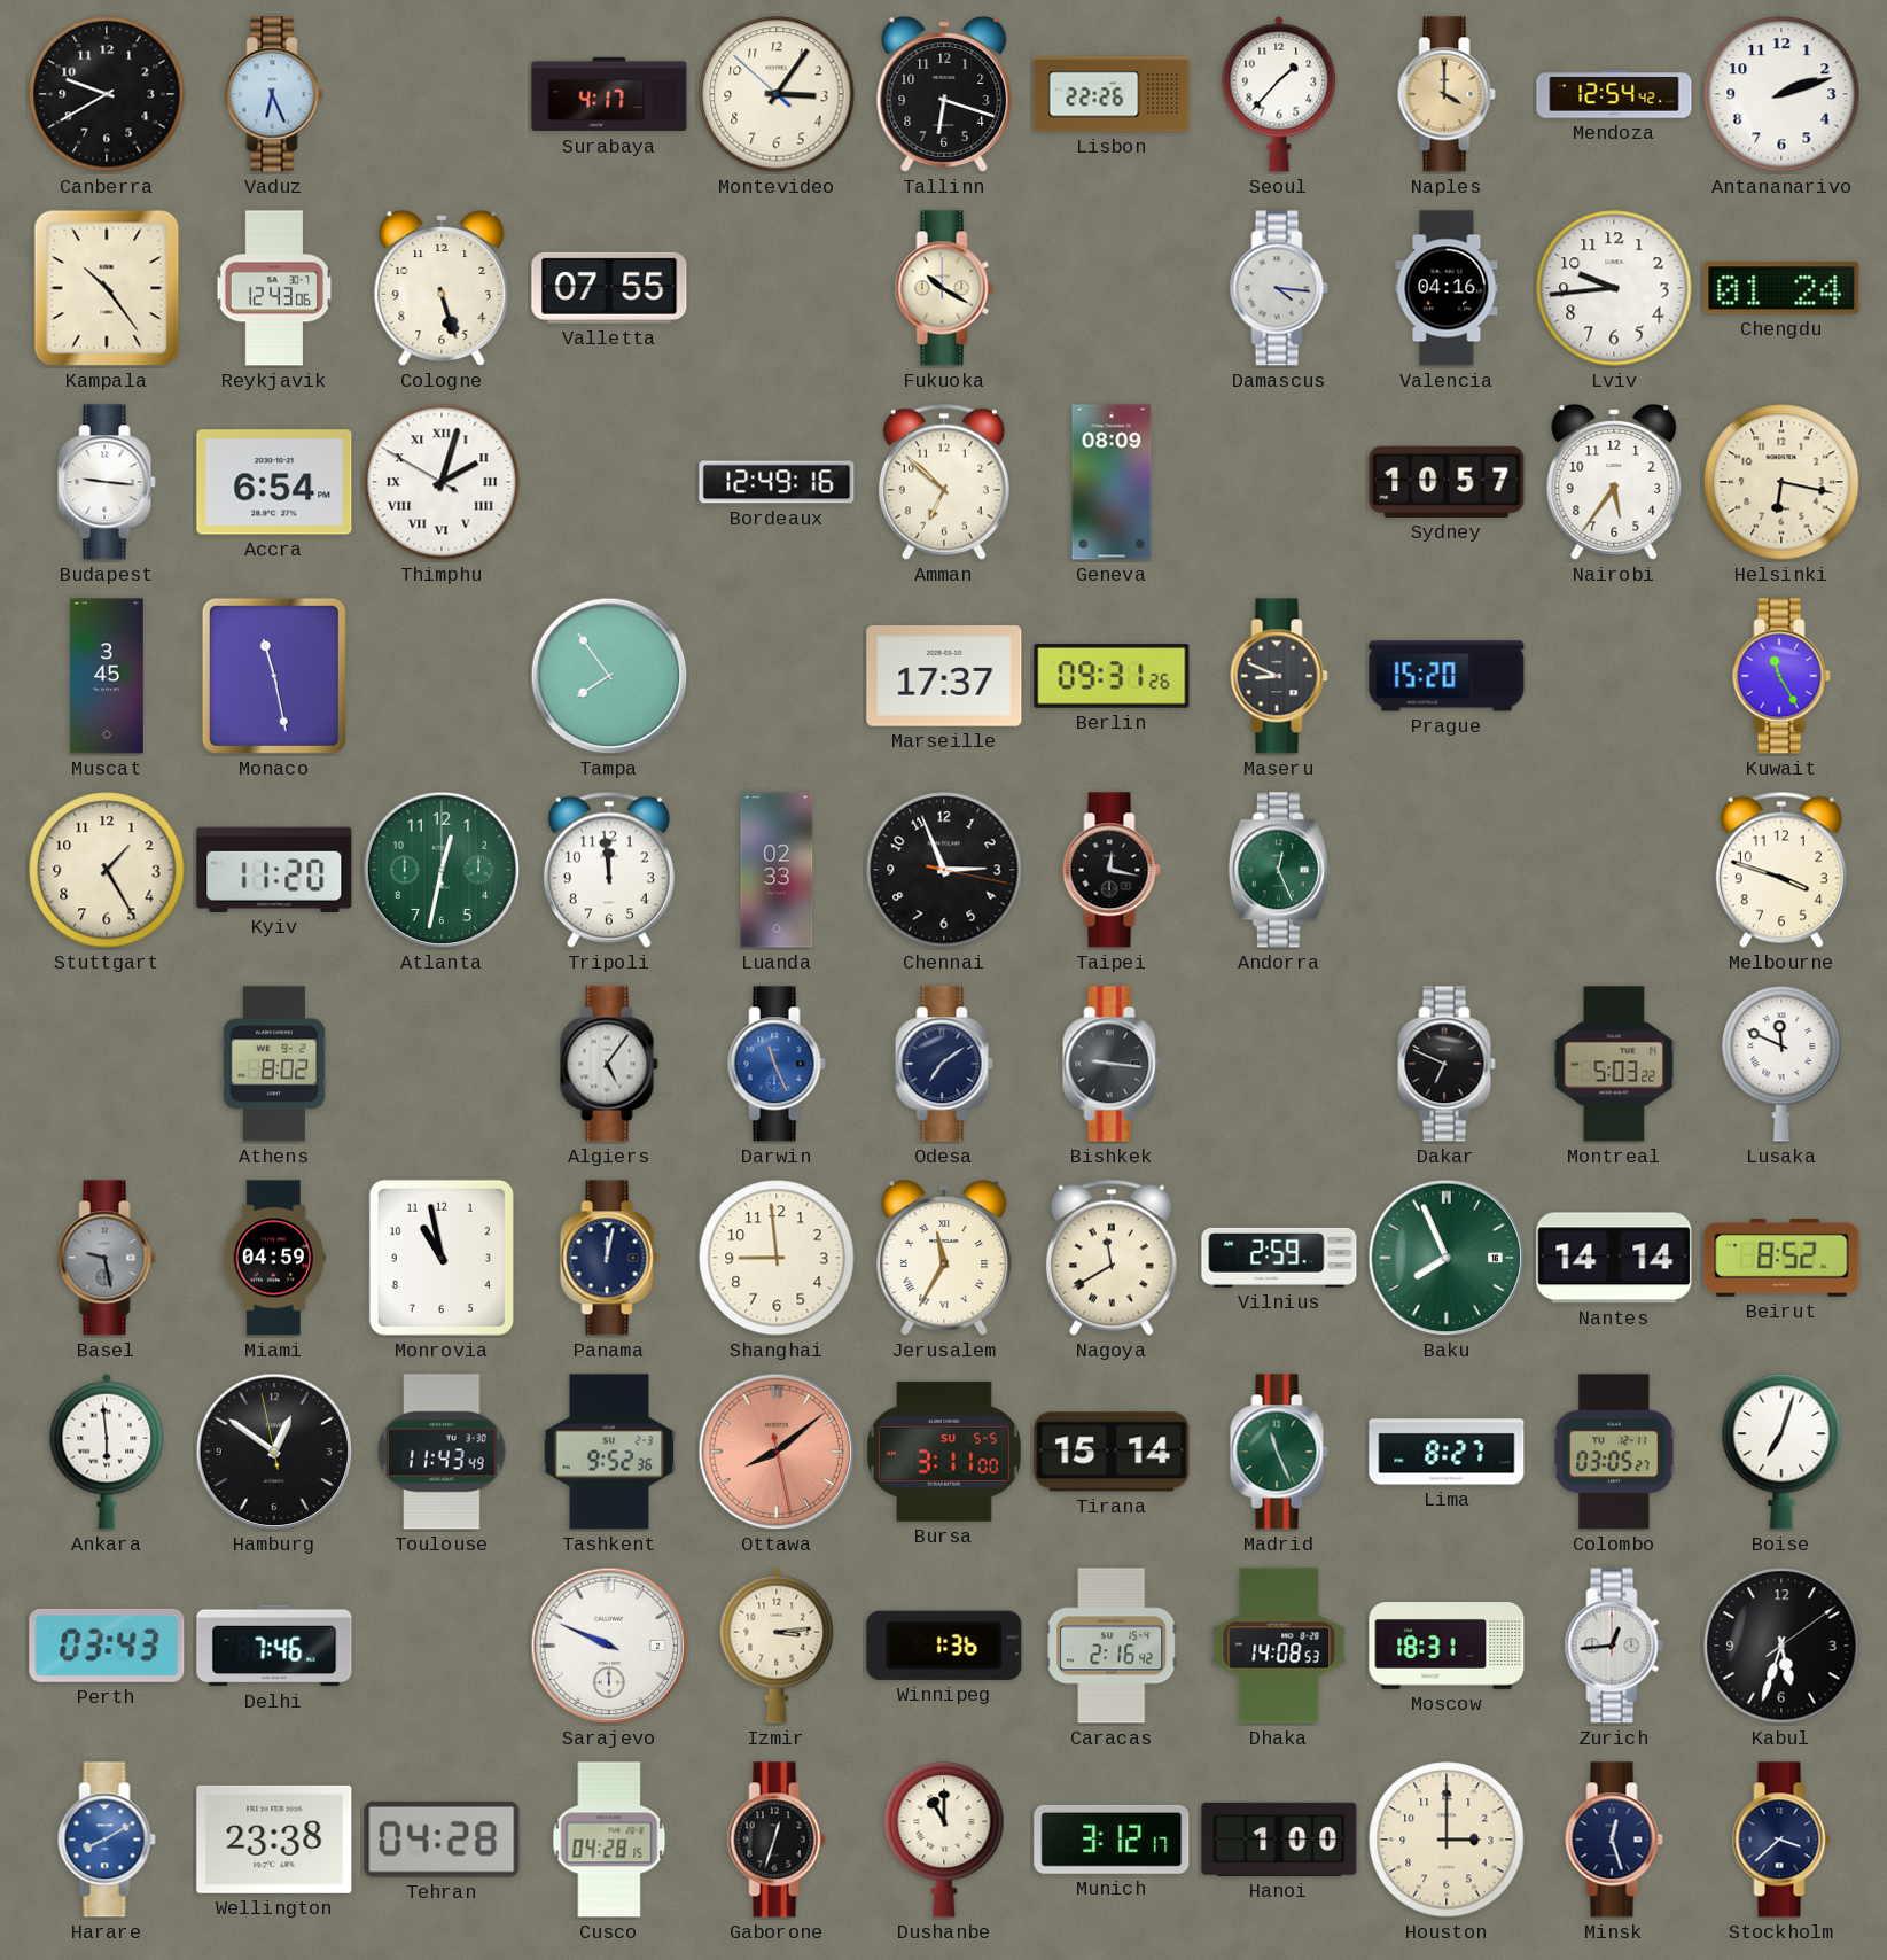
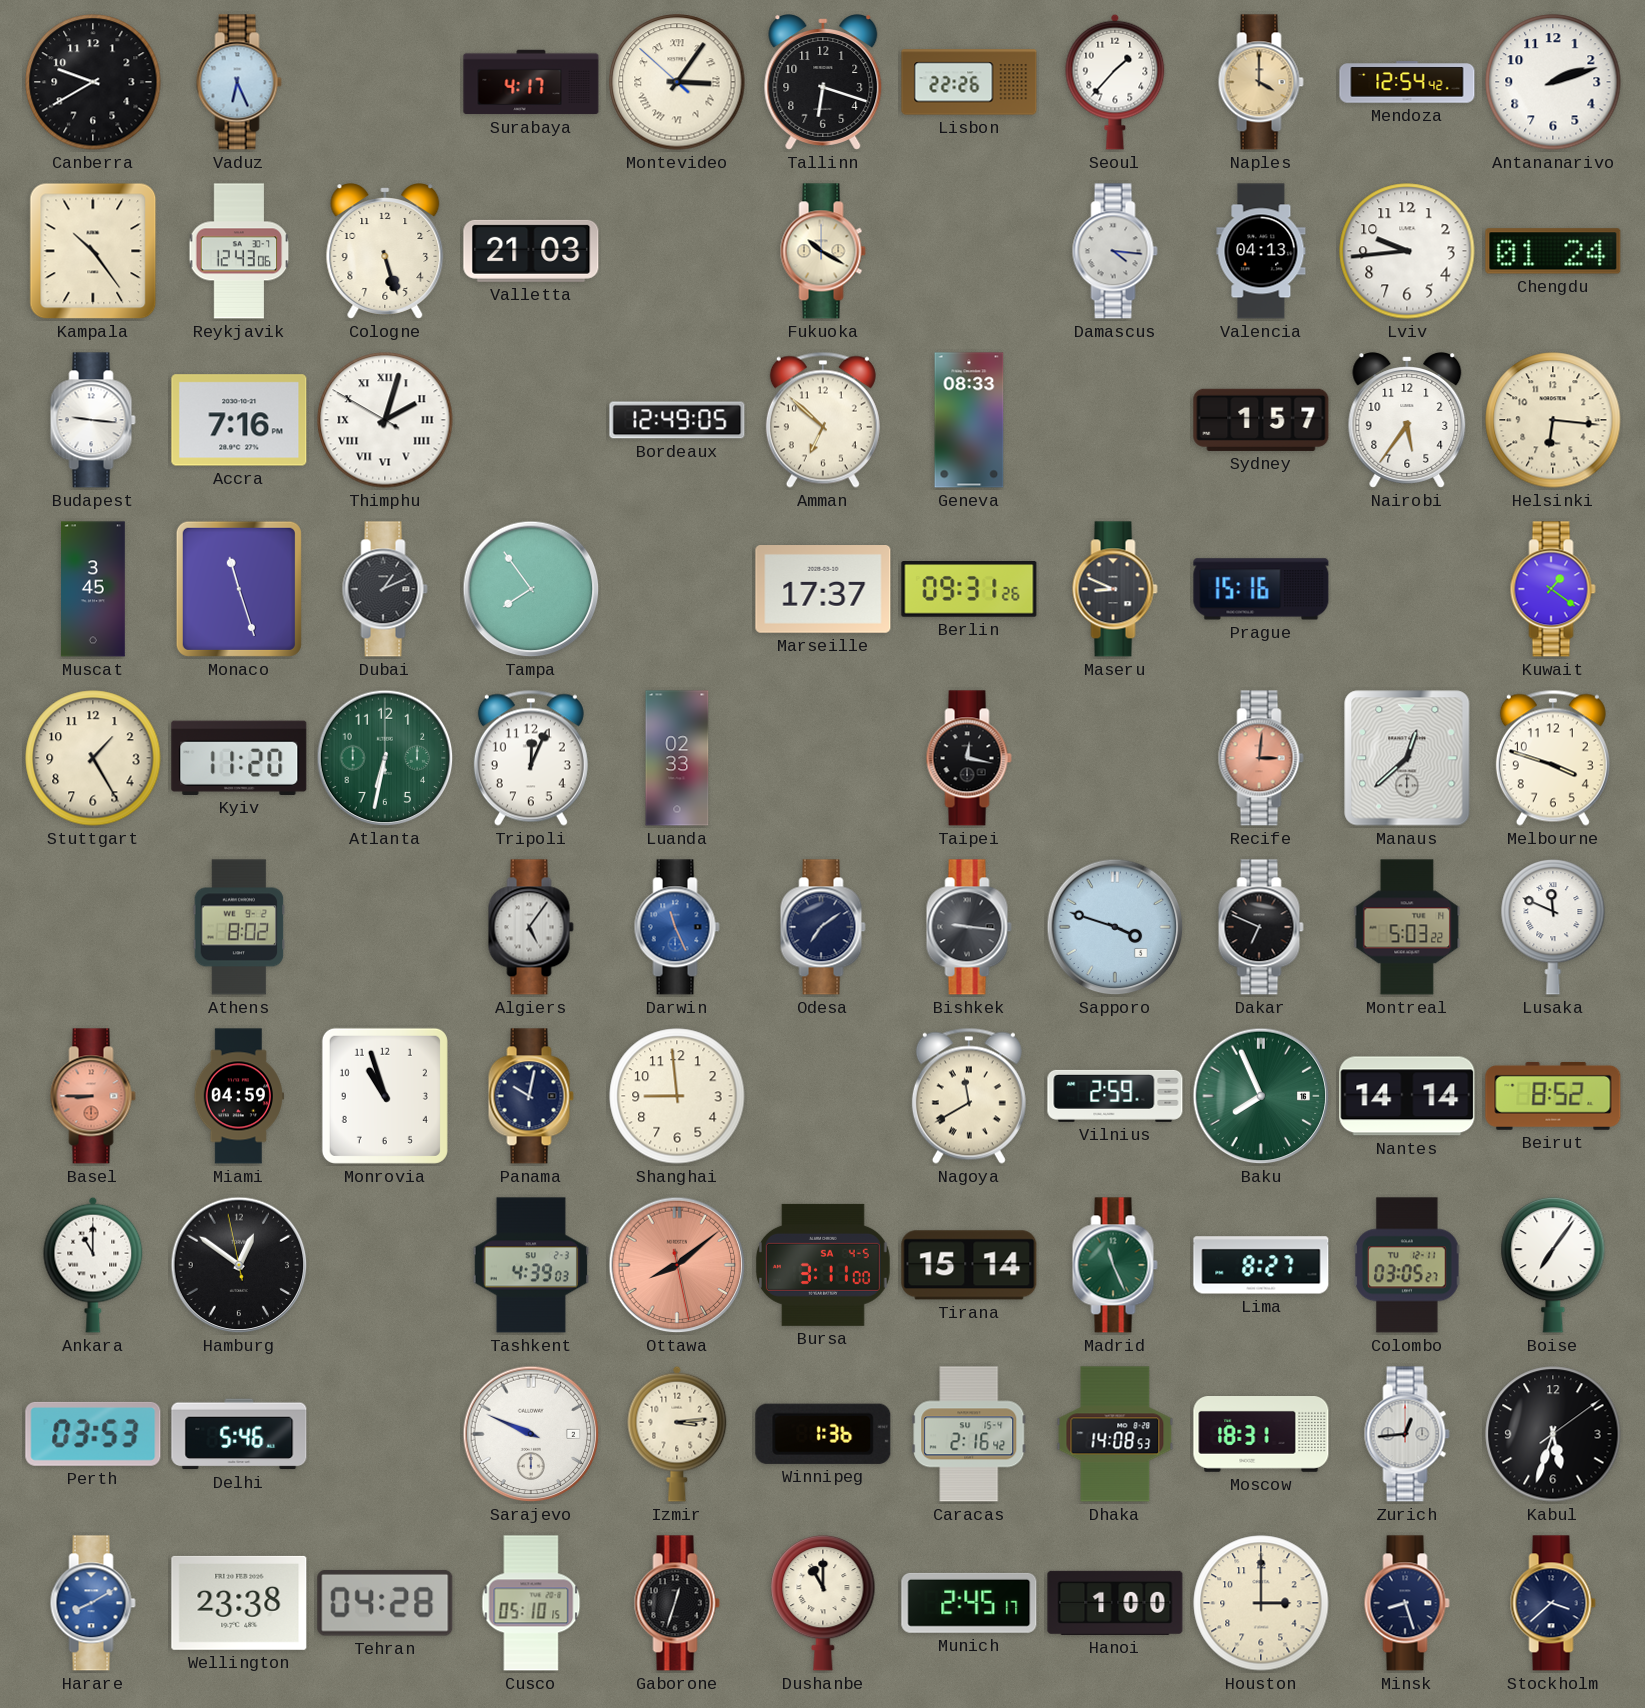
Montevideo numerals: Arabic -> Roman (677, 82)
Valletta: 07:55 -> 21:03 (531, 251)
Valencia: 04:16 -> 04:13 (1261, 251)
Accra: 6:54 -> 7:16 (239, 420)
Bordeaux: 12:49:16 -> 12:49:05 (677, 420)
Geneva: 08:09 -> 08:33 (969, 420)
Sydney: 10:57 -> 1:57 (1261, 420)
Helsinki: 6:17 -> 6:16 (1553, 420)
Monaco: 11:28 -> 11:27 (239, 589)
Dubai: none -> 1:11 (385, 589)
Prague: 15:20 -> 15:16 (1261, 589)
Kuwait: 11:25 -> 1:21 (1553, 589)
Atlanta: 12:32 -> 6:32 (385, 758)
Tripoli: 11:59 -> 12:04 (531, 758)
Chennai: 2:56 -> none (944, 870)
Andorra: 12:26 -> none (1279, 870)
Recife: none -> 3:01 (1261, 758)
Manaus: none -> 12:38 (1407, 758)
Sapporo: none -> 3:48 (1115, 927)
Basel: 9:28 -> 8:45 (93, 1096)
Basel dial: grey -> salmon (93, 1096)
Monrovia: 10:58 -> 10:57 (385, 1096)
Panama: 12:02 -> 10:02 (531, 1096)
Jerusalem: 11:35 -> none (944, 1258)
Ankara: 5:59 -> 11:00 (93, 1265)
Toulouse: 11:43 -> none (442, 1452)
Tashkent: 9:52 -> 4:39 (530, 1265)
Bursa date: SU 5-5 -> SA 4-5 (823, 1265)
Boise: 7:03 -> 7:06 (1553, 1265)
Perth: 03:43 -> 03:53 (93, 1434)
Delhi: 7:46 -> 5:46 (239, 1434)
Cusco: 04:28 -> 05:10 (531, 1603)
Munich: 3:12 -> 2:45 (969, 1603)
Minsk: 12:27 -> 8:27 (1407, 1603)
